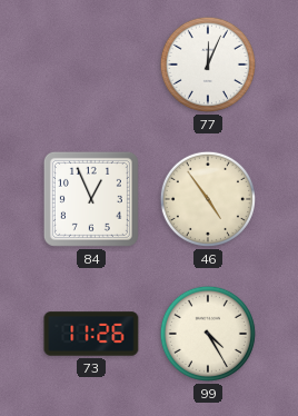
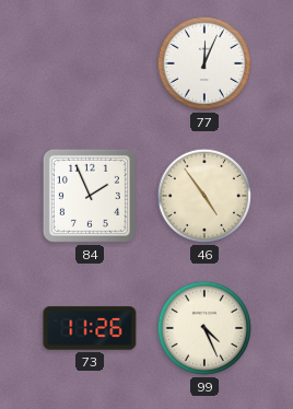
84: 12:56 -> 1:56 (90, 196)
99: 4:25 -> 4:26 (204, 328)
